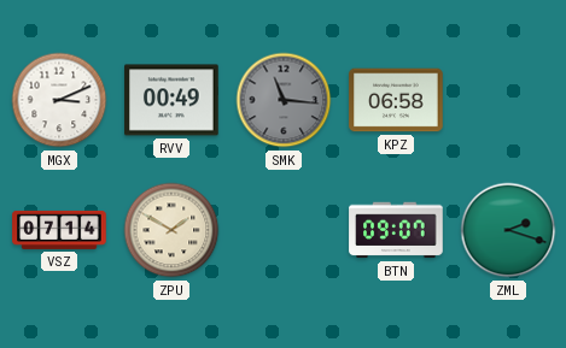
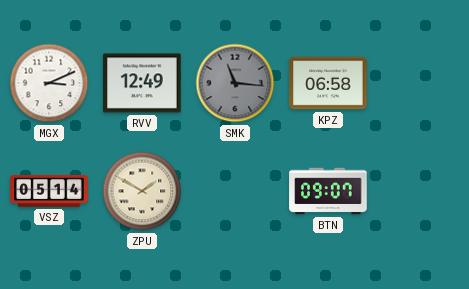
RVV: 00:49 -> 12:49 (142, 83)
VSZ: 07:14 -> 05:14 (49, 191)
ZML: 2:18 -> none (508, 230)
